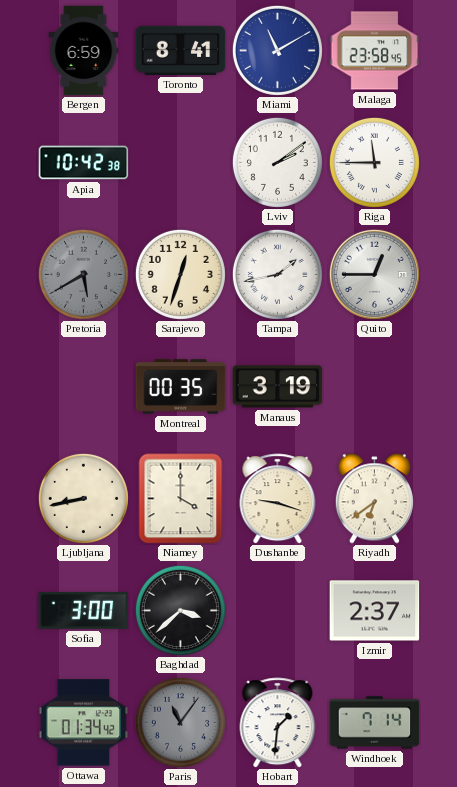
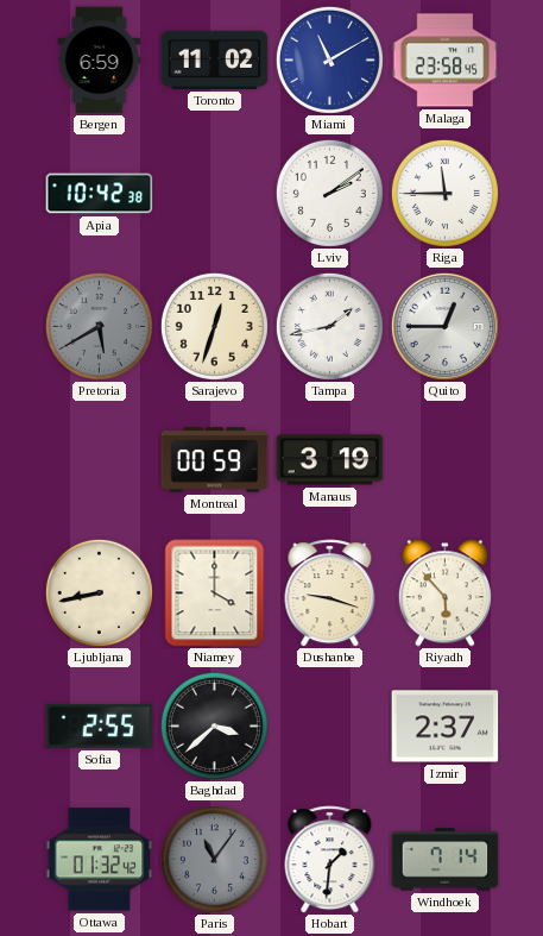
Toronto: 8:41 -> 11:02 (215, 59)
Montreal: 00:35 -> 00:59 (215, 460)
Riyadh: 6:39 -> 5:53 (444, 593)
Sofia: 3:00 -> 2:55 (100, 725)
Ottawa: 01:34 -> 01:32 (100, 860)
